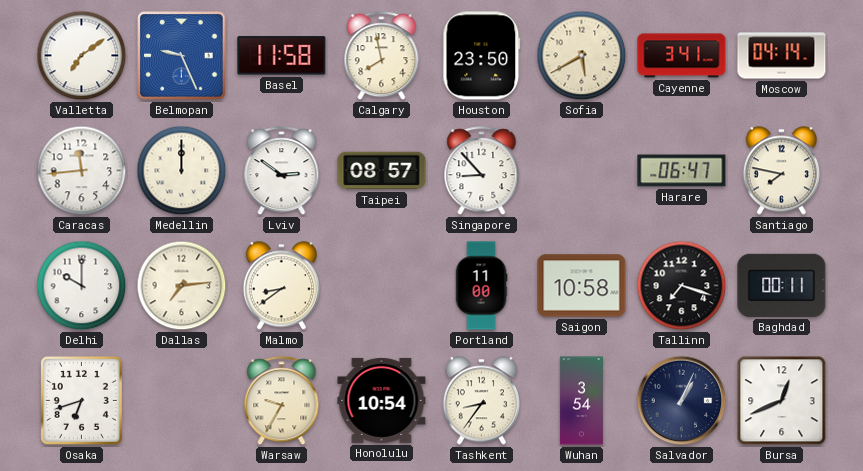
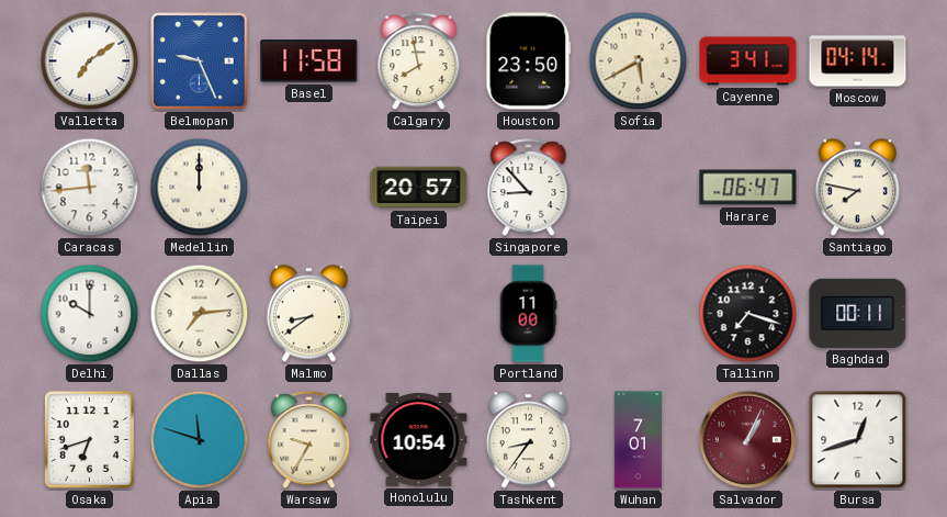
Lviv: 2:51 -> none (282, 171)
Taipei: 08:57 -> 20:57 (419, 188)
Saigon: 10:58 -> none (582, 286)
Apia: none -> 11:48 (200, 440)
Wuhan: 3:54 -> 7:01 (638, 440)
Salvador dial: navy -> burgundy (748, 440)
Bursa: 12:41 -> 12:42 (858, 440)
